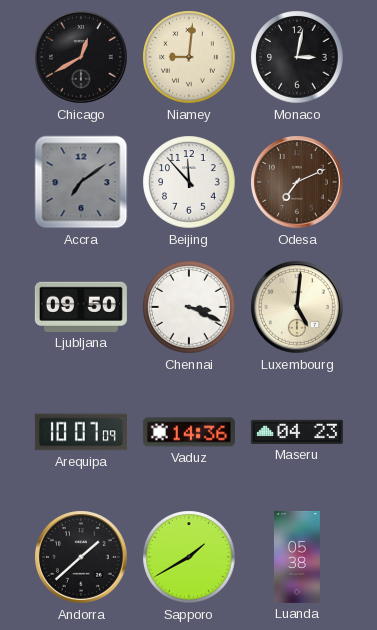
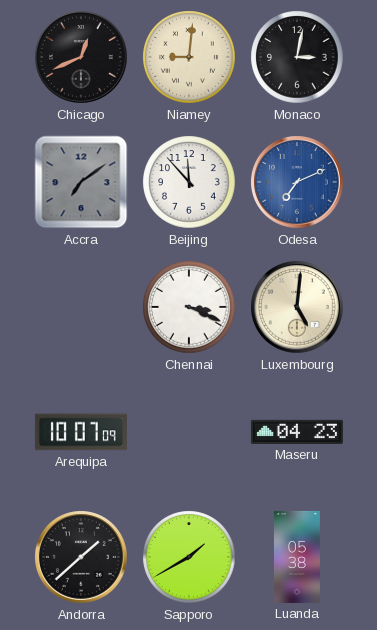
Chicago: 12:40 -> 12:41 (82, 58)
Odesa dial: brown -> blue (298, 183)
Ljubljana: 09:50 -> none (81, 307)
Vaduz: 14:36 -> none (189, 432)
